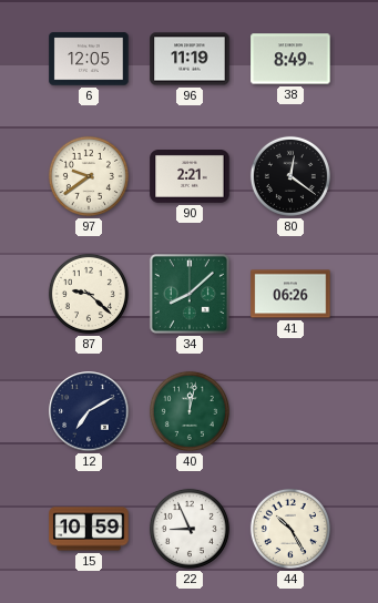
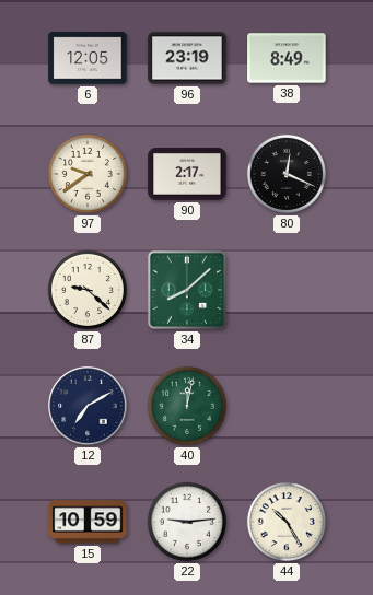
96: 11:19 -> 23:19 (187, 58)
90: 2:21 -> 2:17 (187, 175)
80: 12:21 -> 12:19 (287, 174)
41: 06:26 -> none (290, 294)
22: 8:56 -> 9:14 (187, 522)
